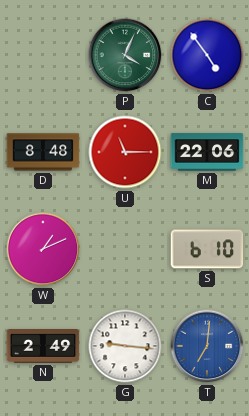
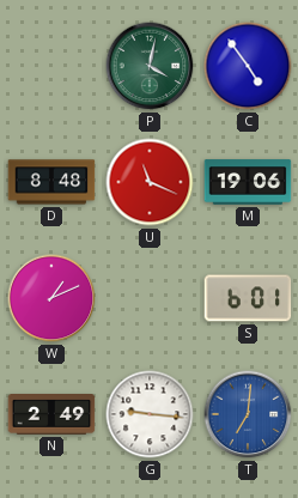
P: 4:04 -> 4:02 (150, 66)
U: 11:15 -> 11:19 (150, 182)
M: 22:06 -> 19:06 (248, 182)
S: 6:10 -> 6:01 (248, 298)
